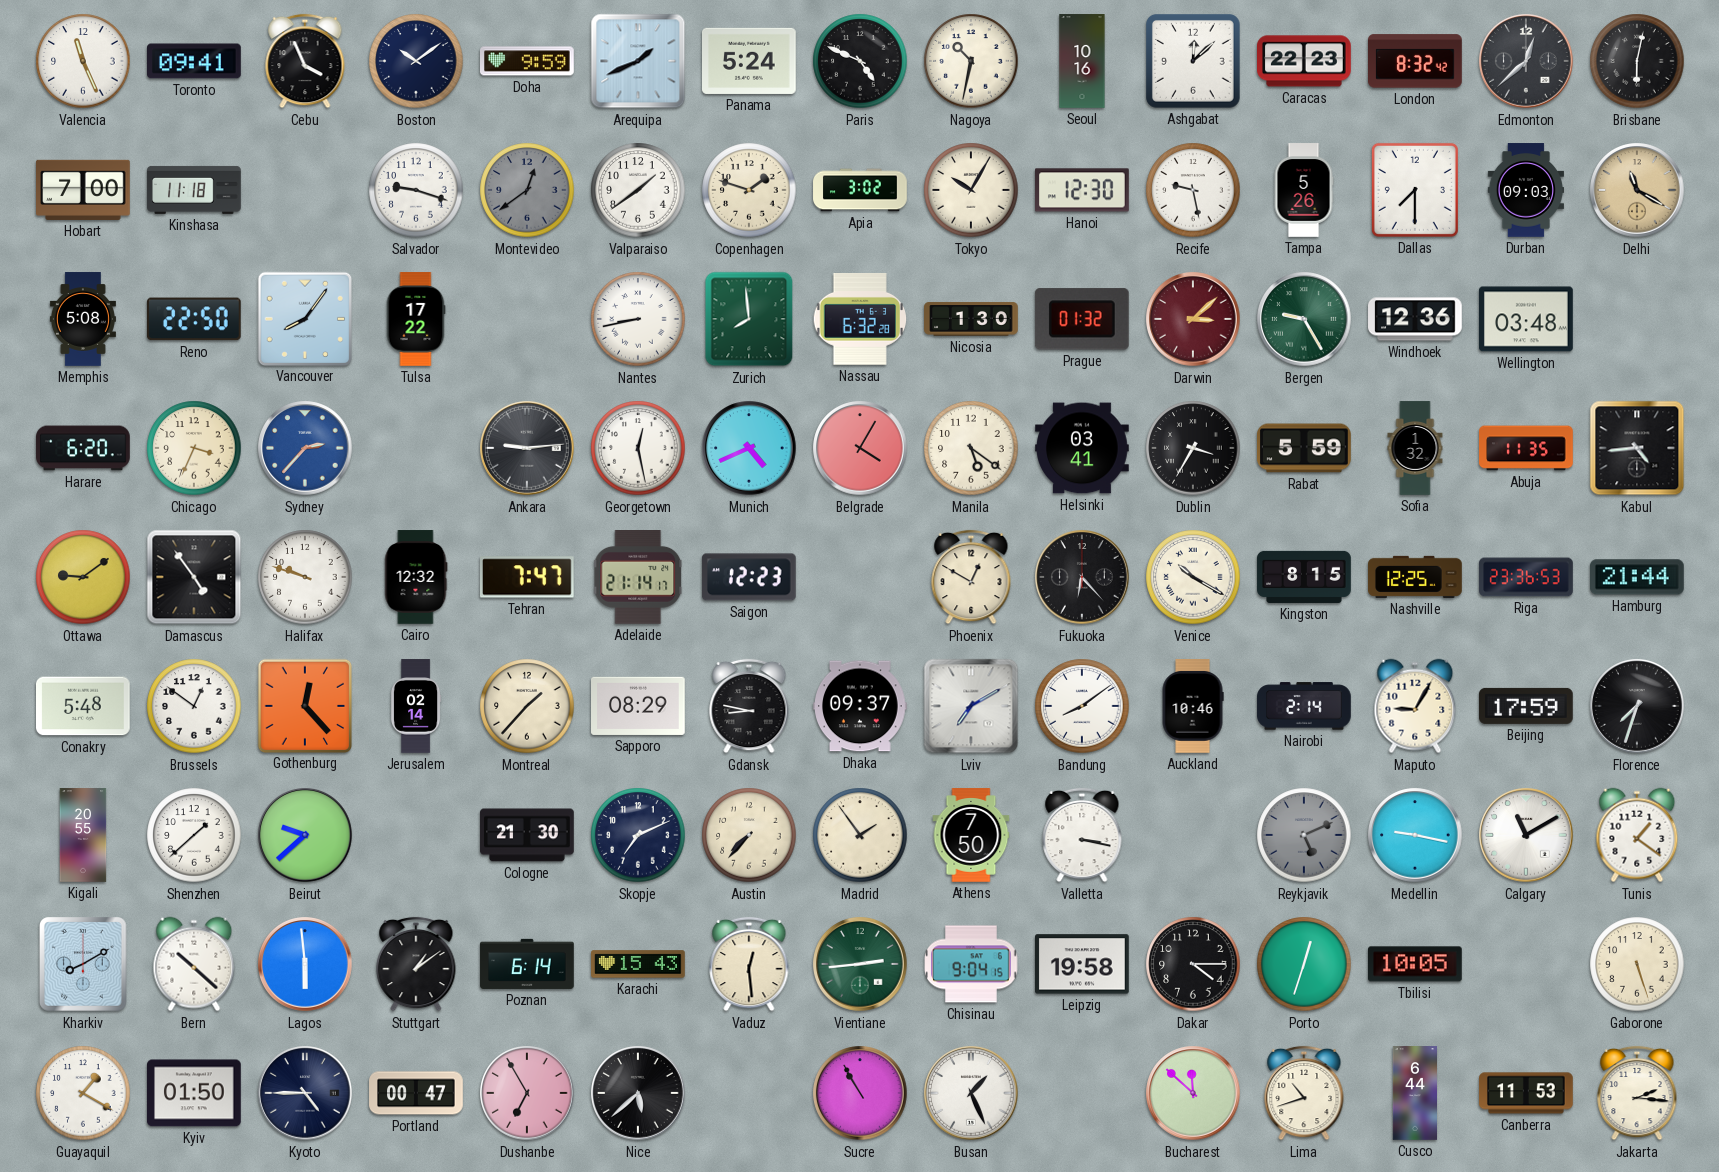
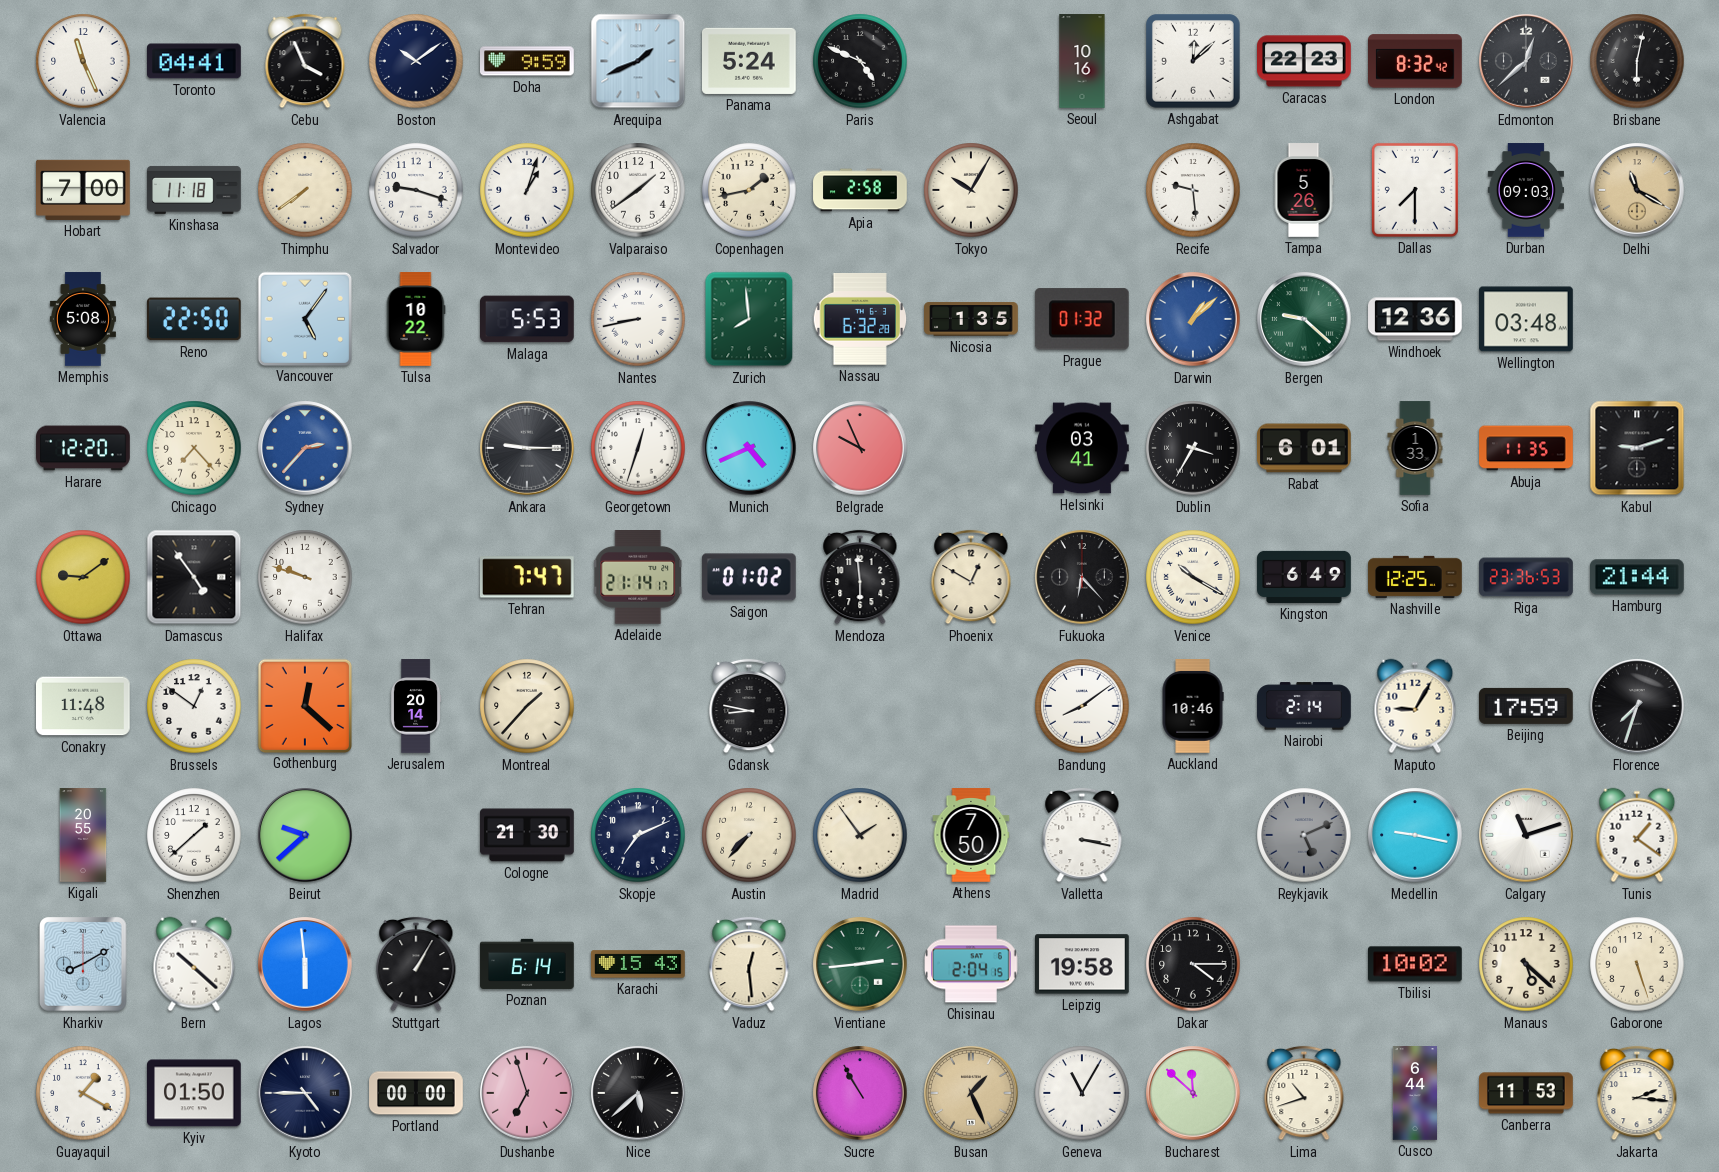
Toronto: 09:41 -> 04:41 (195, 61)
Nagoya: 10:32 -> none (971, 61)
Thimphu: none -> 7:39 (305, 190)
Montevideo: 12:39 -> 1:03 (527, 190)
Montevideo dial: grey -> white (527, 190)
Copenhagen: 1:48 -> 1:43 (749, 190)
Apia: 3:02 -> 2:58 (860, 190)
Hanoi: 12:30 -> none (1082, 190)
Recife: 9:28 -> 9:29 (1193, 190)
Vancouver: 8:06 -> 5:06 (304, 318)
Tulsa: 17:22 -> 10:22 (416, 319)
Malaga: none -> 5:53 (528, 319)
Nicosia: 1:30 -> 1:35 (971, 319)
Darwin: 3:08 -> 1:08 (1193, 319)
Darwin dial: burgundy -> blue (1193, 319)
Bergen: 9:25 -> 9:22 (1304, 319)
Harare: 6:20 -> 12:20 (83, 448)
Chicago: 3:34 -> 7:23 (194, 448)
Ankara: 9:14 -> 9:15 (527, 448)
Georgetown: 12:28 -> 12:33 (638, 448)
Belgrade: 4:05 -> 9:56 (860, 448)
Manila: 5:21 -> none (971, 448)
Rabat: 5:59 -> 6:01 (1305, 448)
Sofia: 1:32 -> 1:33 (1415, 448)
Kabul: 4:44 -> 9:12 (1637, 448)
Cairo: 12:32 -> none (416, 577)
Saigon: 12:23 -> 01:02 (749, 577)
Mendoza: none -> 5:59 (860, 577)
Kingston: 8:15 -> 6:49 (1304, 577)
Conakry: 5:48 -> 11:48 (84, 706)
Gothenburg: 12:23 -> 12:22 (304, 705)
Jerusalem: 02:14 -> 20:14 (416, 706)
Sapporo: 08:29 -> none (639, 706)
Dhaka: 09:37 -> none (860, 706)
Lviv: 7:10 -> none (971, 706)
Calgary: 11:10 -> 11:12 (1526, 835)
Stuttgart: 1:09 -> 1:05 (416, 964)
Chisinau: 9:04 -> 2:04 (971, 964)
Porto: 12:33 -> none (1304, 964)
Tbilisi: 10:05 -> 10:02 (1416, 964)
Manaus: none -> 5:22 (1526, 964)
Portland: 00:47 -> 00:00 (416, 1093)
Dushanbe: 6:55 -> 6:57 (527, 1093)
Busan dial: white -> champagne (971, 1093)
Geneva: none -> 11:05 (1082, 1093)
